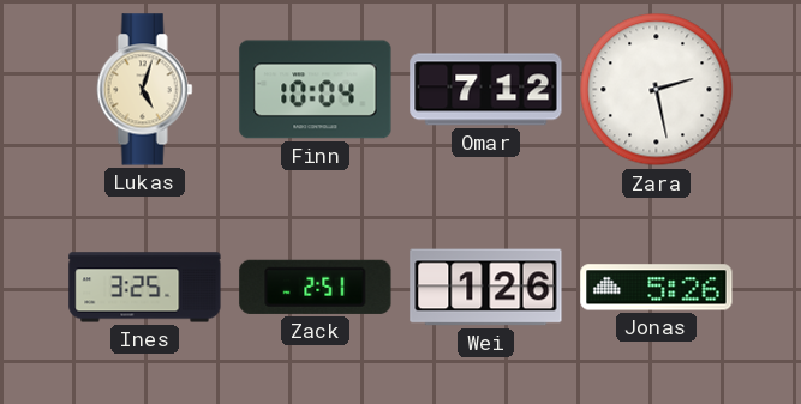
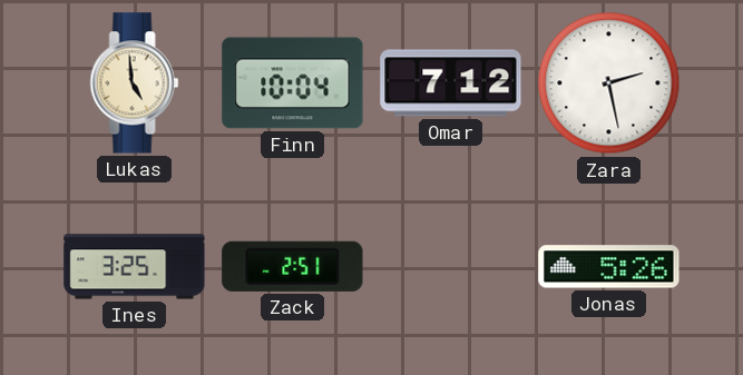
Lukas: 5:03 -> 4:59 (135, 83)
Wei: 1:26 -> none (486, 288)
